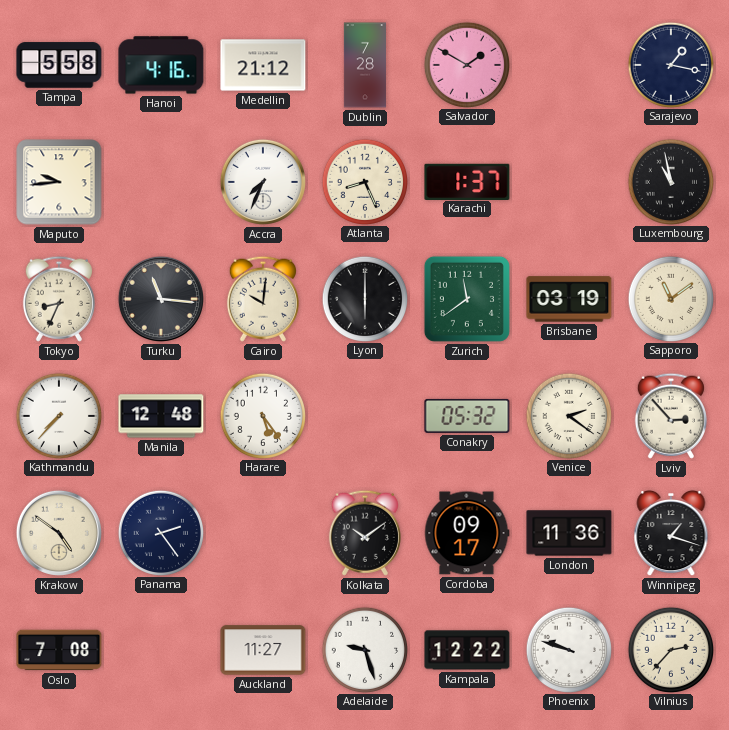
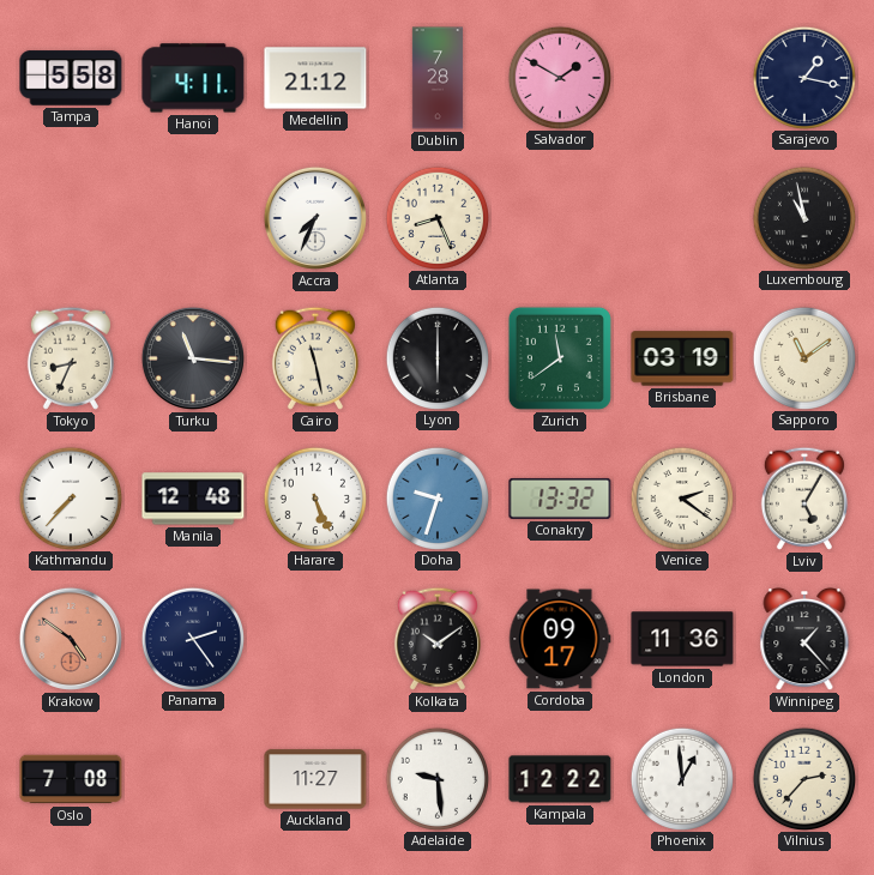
Hanoi: 4:16 -> 4:11 (193, 78)
Maputo: 9:44 -> none (59, 182)
Karachi: 1:37 -> none (467, 181)
Cairo: 10:01 -> 11:28 (315, 358)
Harare: 5:24 -> 5:26 (314, 497)
Doha: none -> 9:33 (436, 497)
Conakry: 05:32 -> 13:32 (560, 499)
Lviv: 2:53 -> 5:05 (804, 499)
Krakow dial: cream -> salmon (71, 639)
Winnipeg: 1:18 -> 1:23 (804, 639)
Adelaide: 9:27 -> 9:29 (436, 778)
Phoenix: 9:48 -> 12:59 (681, 778)
